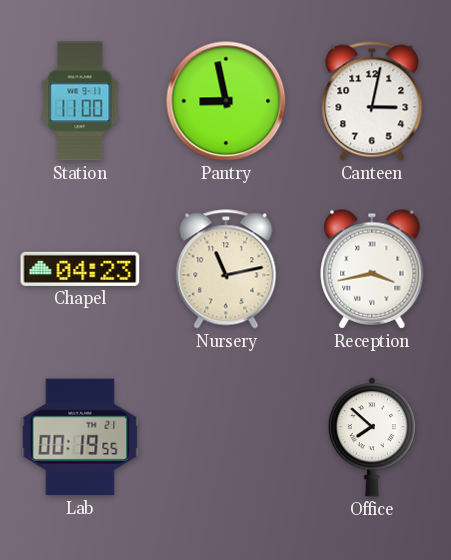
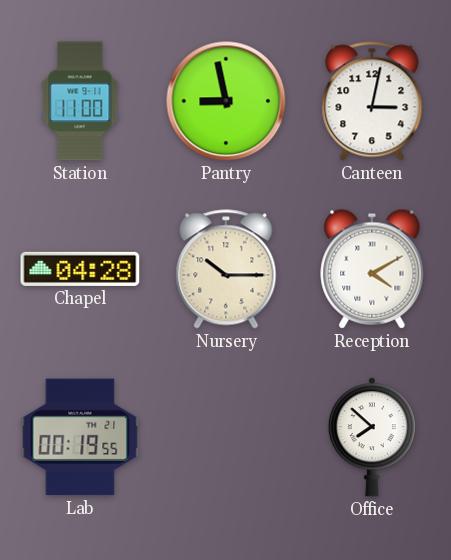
Chapel: 04:23 -> 04:28 (80, 269)
Nursery: 11:13 -> 10:15 (226, 269)
Reception: 3:43 -> 4:10 (372, 269)
